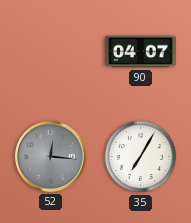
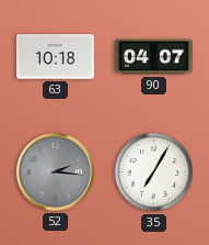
63: none -> 10:18 (55, 57)
52: 12:16 -> 2:16 (55, 171)
